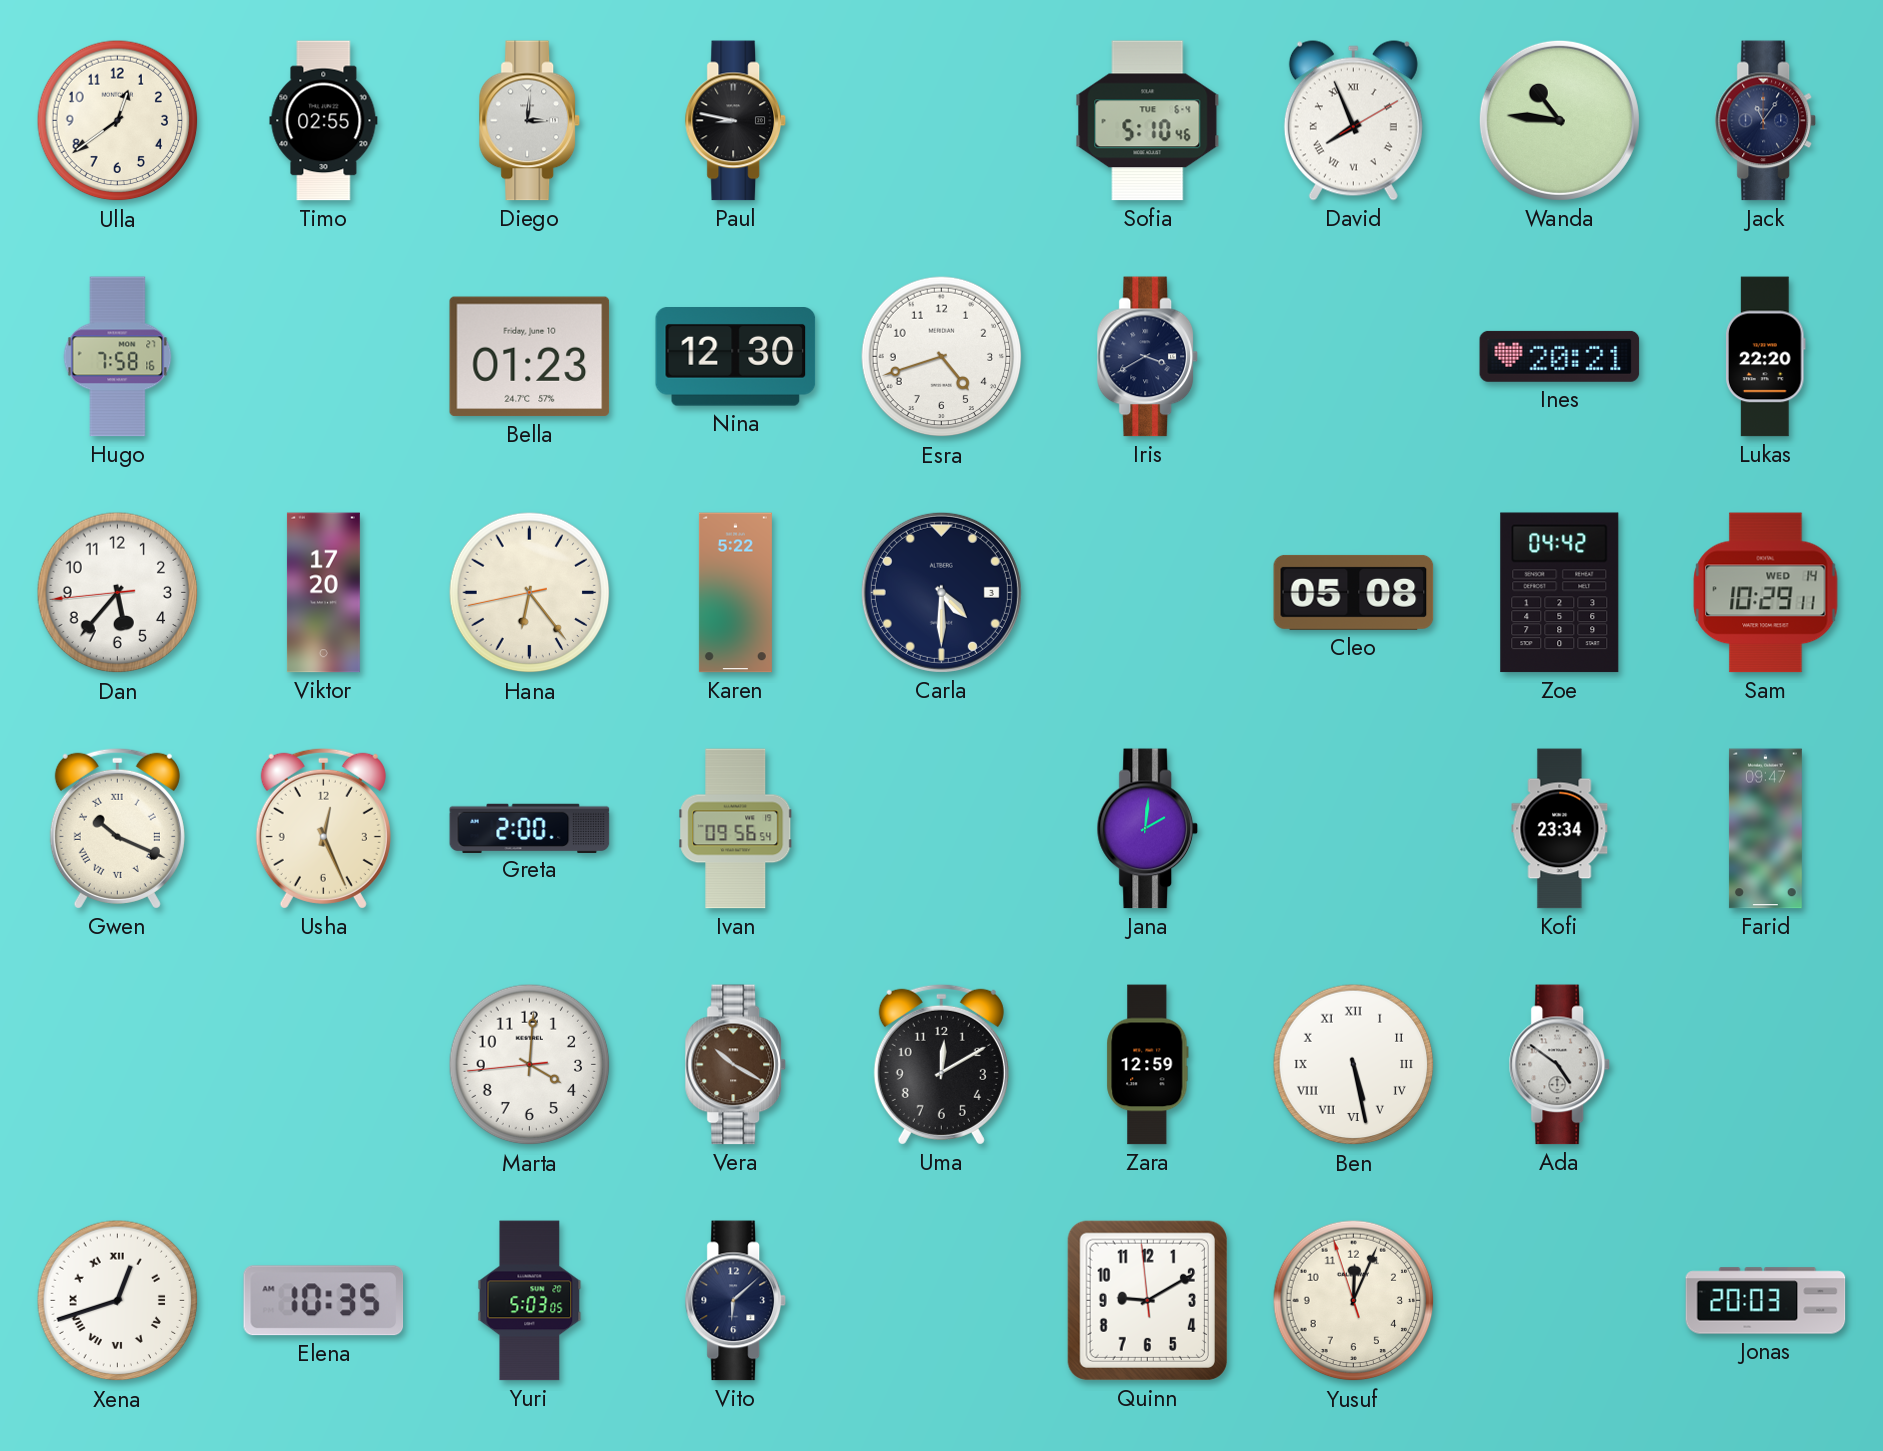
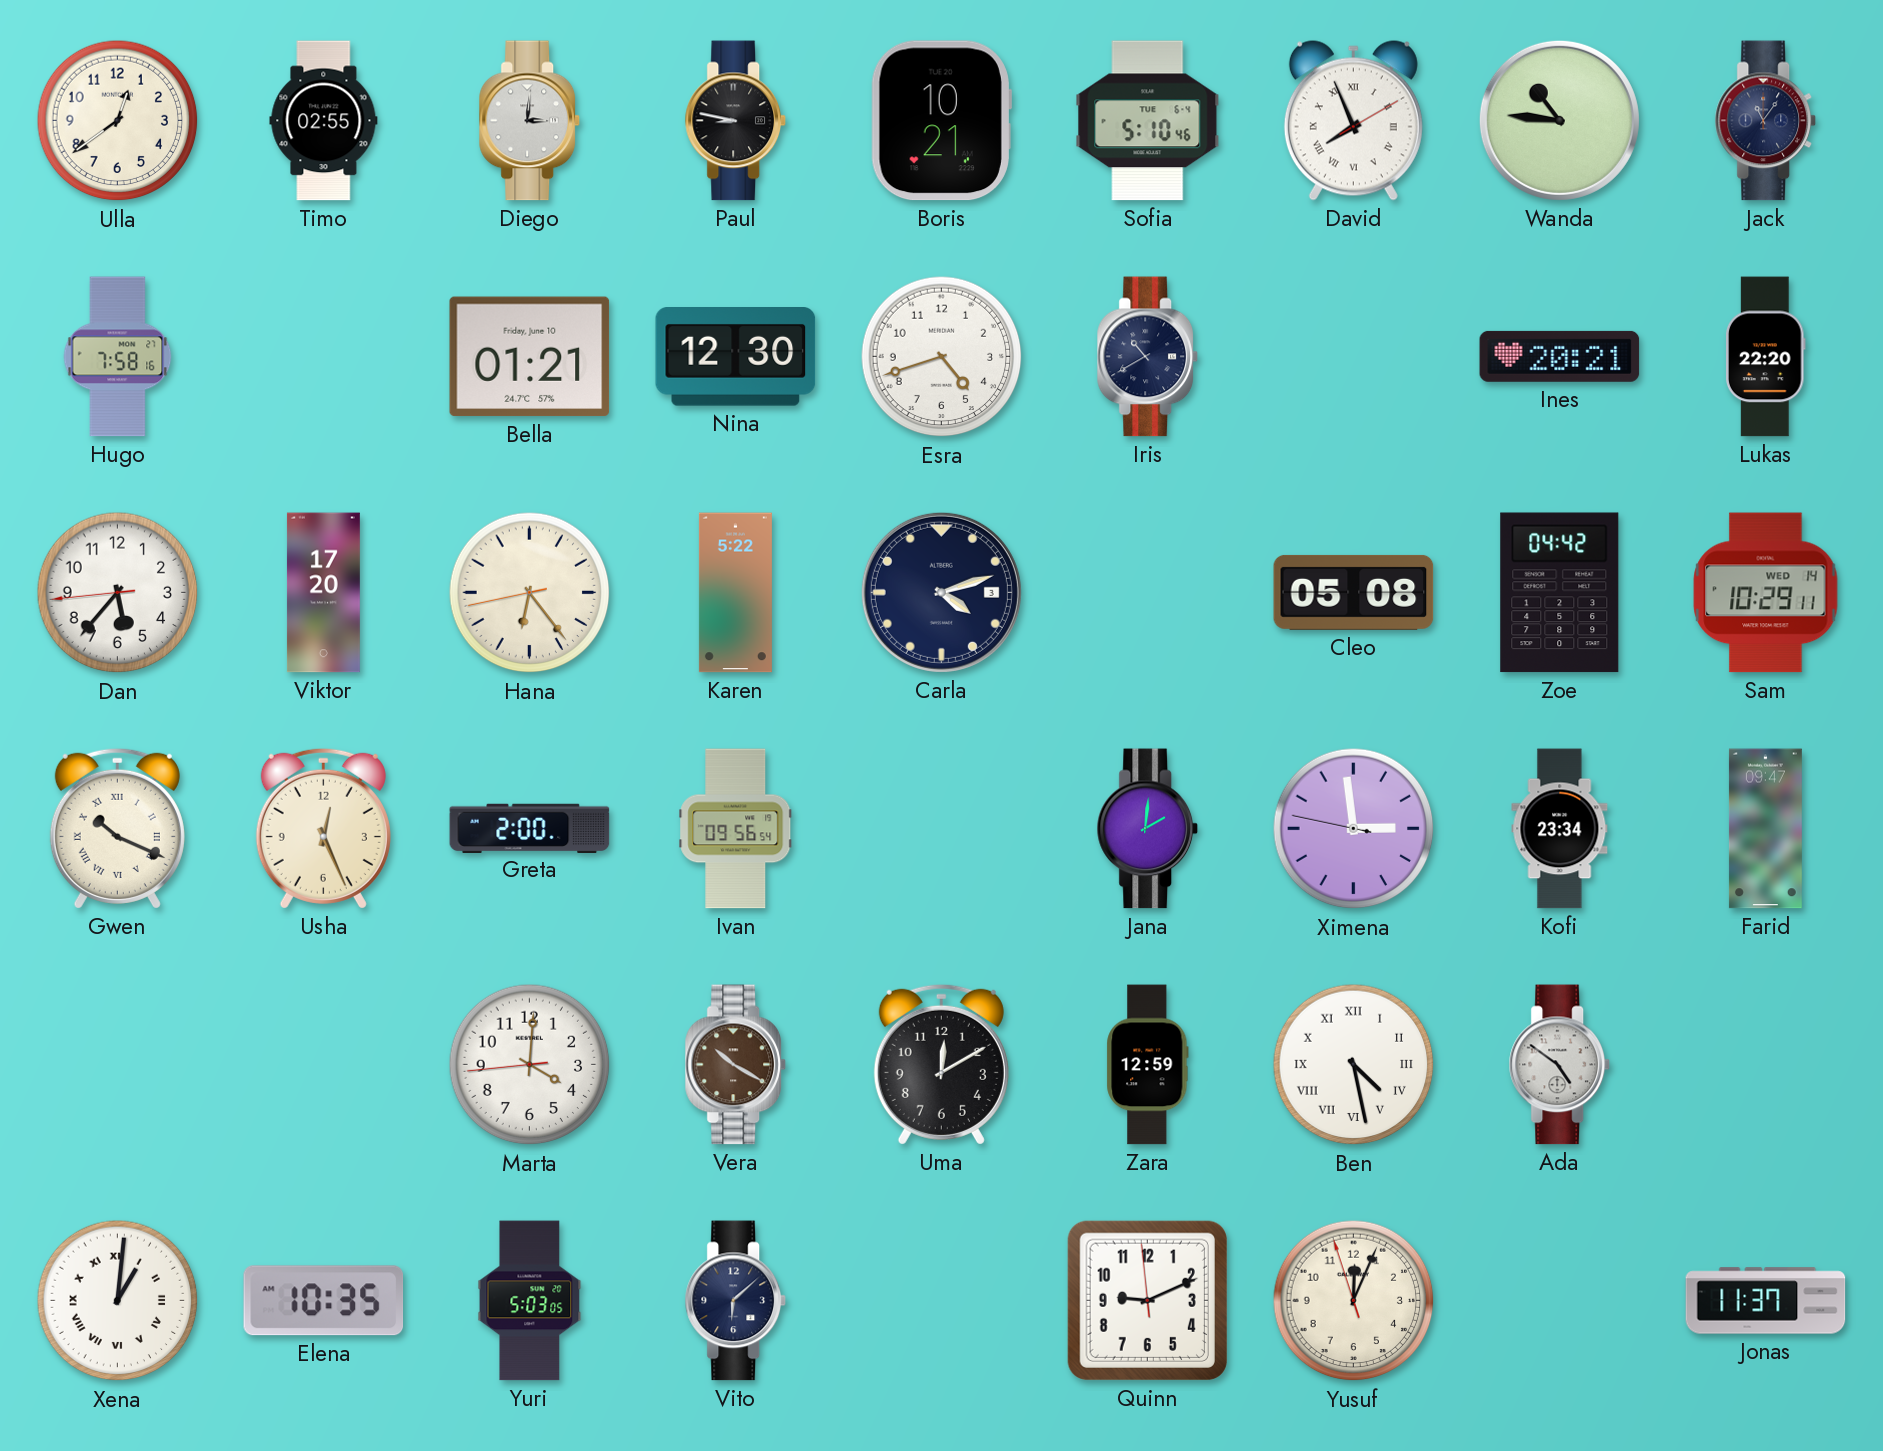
Boris: none -> 10:21 (941, 121)
Bella: 01:23 -> 01:21 (530, 357)
Iris: 3:40 -> 10:40 (1147, 357)
Carla: 4:30 -> 4:12 (941, 592)
Ximena: none -> 2:58 (1354, 829)
Ben: 5:28 -> 4:28 (1354, 1065)
Xena: 12:42 -> 1:01 (118, 1301)
Quinn: 9:09 -> 9:10 (1147, 1300)
Jonas: 20:03 -> 11:37 (1766, 1301)
